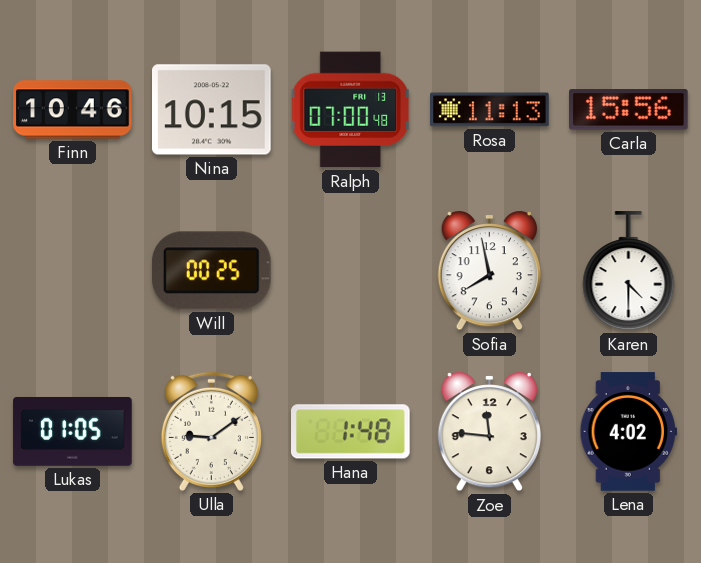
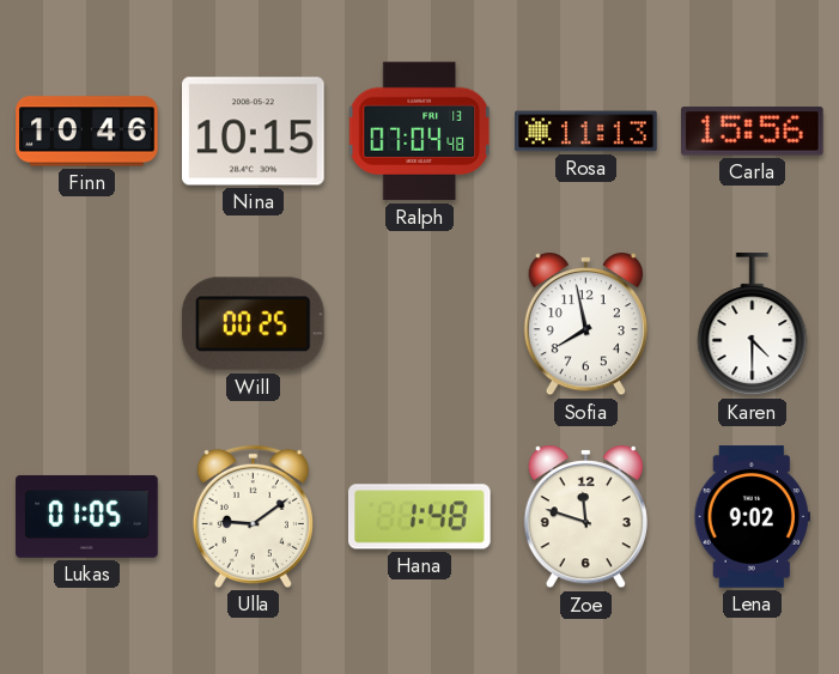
Ralph: 07:00 -> 07:04 (419, 132)
Zoe: 11:46 -> 11:48 (585, 518)
Lena: 4:02 -> 9:02 (752, 517)
